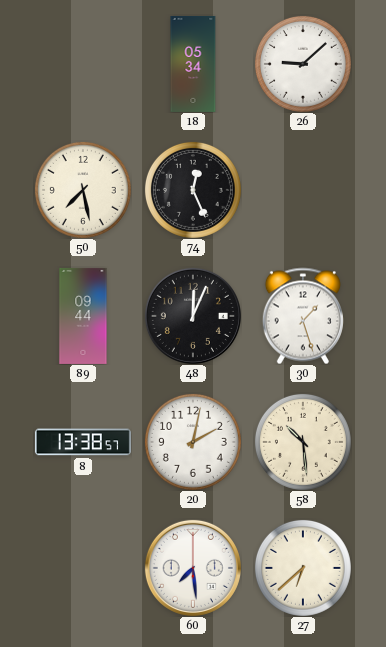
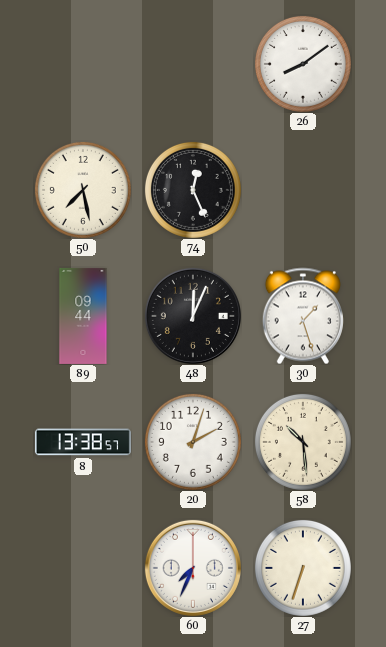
18: 05:34 -> none (193, 64)
26: 9:08 -> 8:09 (303, 64)
20: 2:02 -> 2:03 (193, 442)
60: 7:29 -> 7:34 (193, 568)
27: 6:38 -> 6:33 (303, 568)
